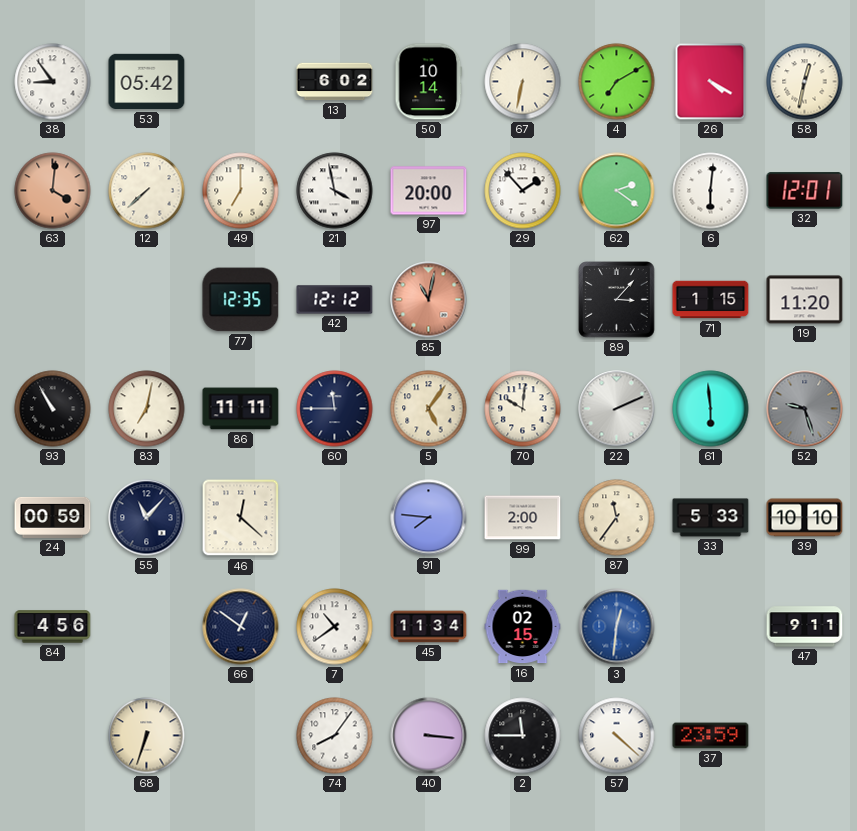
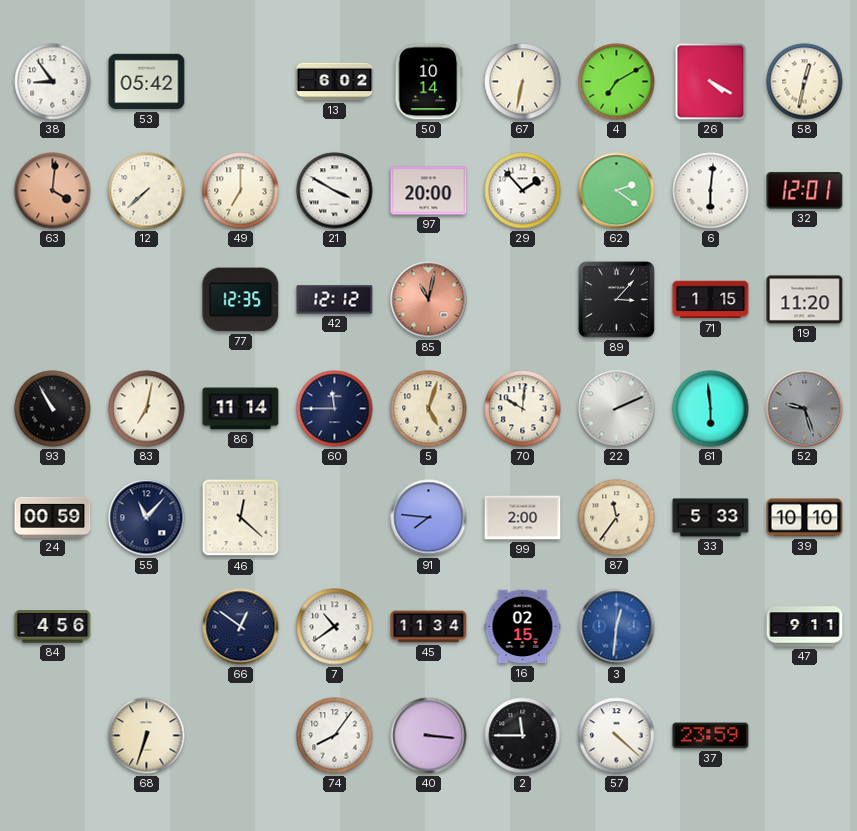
21: 3:58 -> 3:50 (335, 191)
86: 11:11 -> 11:14 (241, 409)
5: 5:06 -> 5:03 (429, 409)
